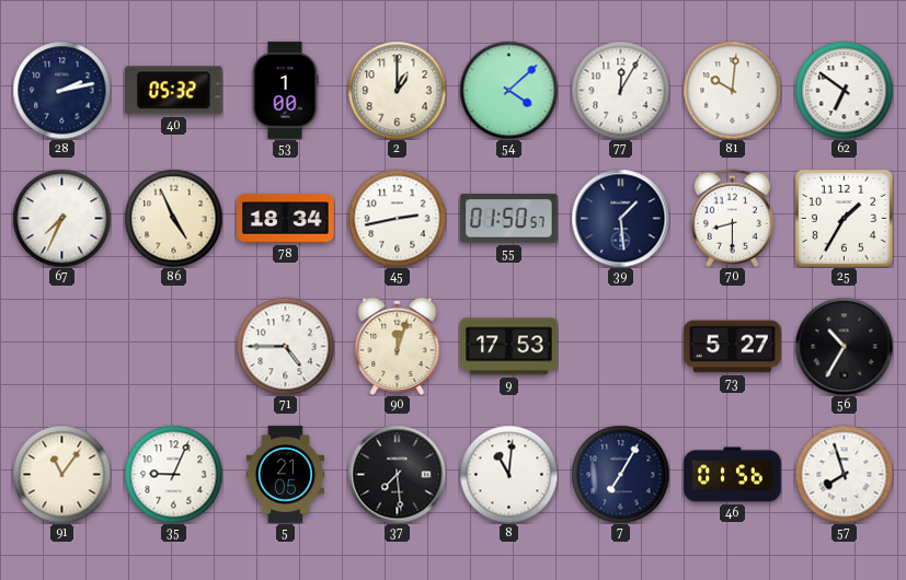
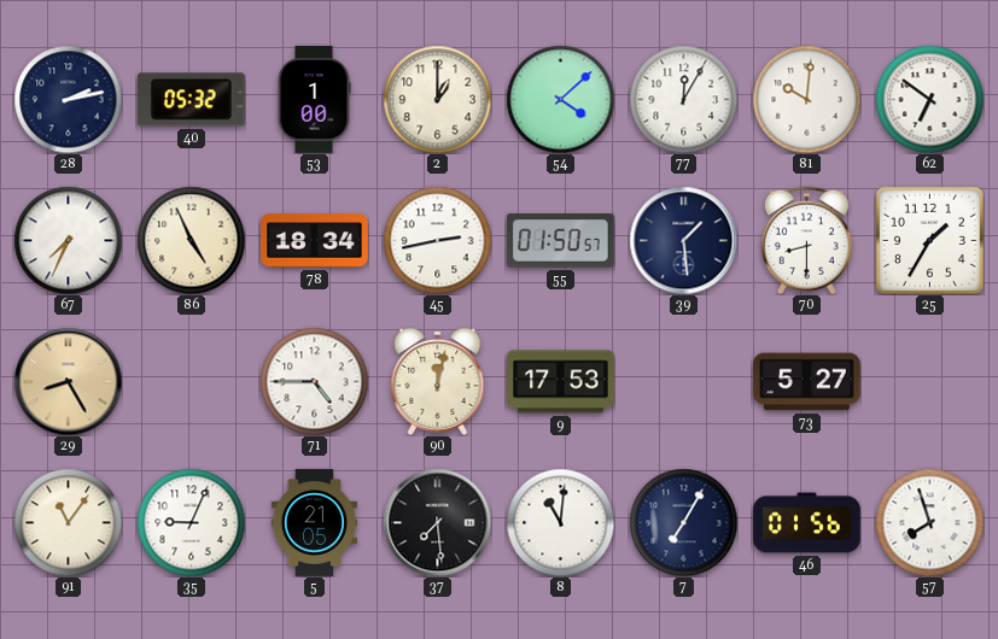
29: none -> 8:25 (68, 381)
90: 12:03 -> 12:02 (438, 381)
56: 10:35 -> none (844, 346)
